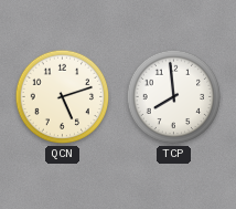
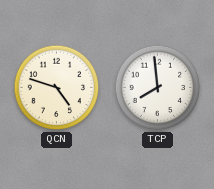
QCN: 5:12 -> 4:48 (57, 88)
